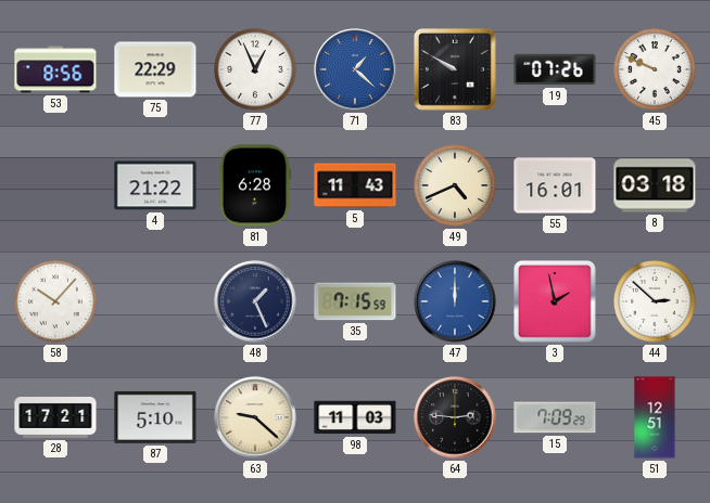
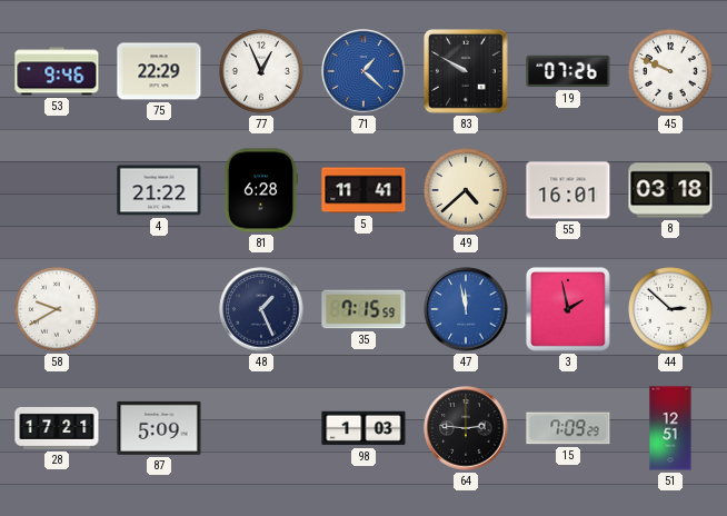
53: 8:56 -> 9:46 (57, 71)
5: 11:43 -> 11:41 (363, 190)
49: 4:41 -> 4:38 (467, 191)
58: 10:07 -> 9:40 (58, 310)
47: 12:00 -> 11:58 (466, 309)
87: 5:10 -> 5:09 (159, 428)
63: 9:22 -> none (255, 417)
98: 11:03 -> 1:03 (363, 428)
